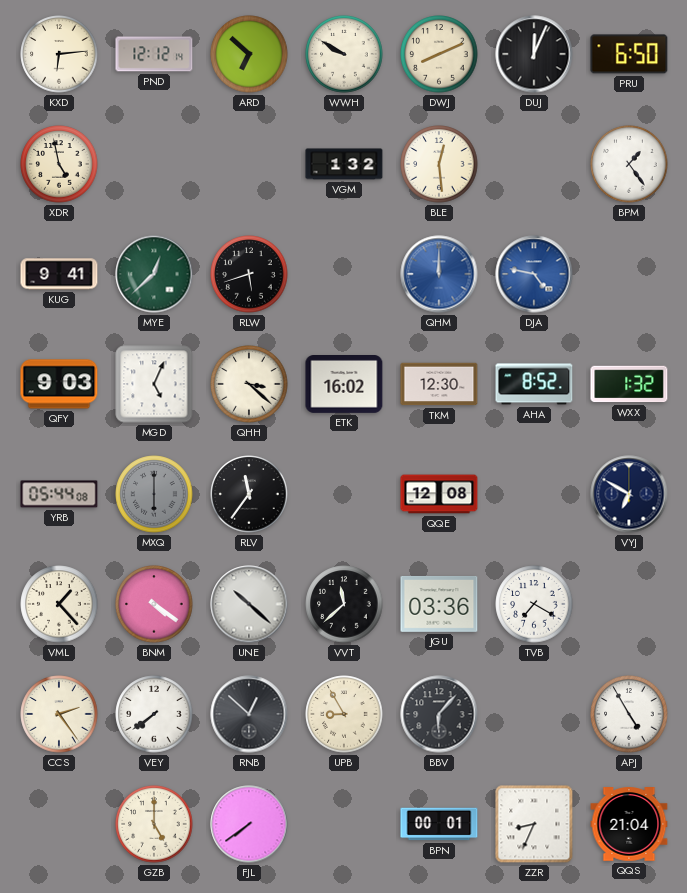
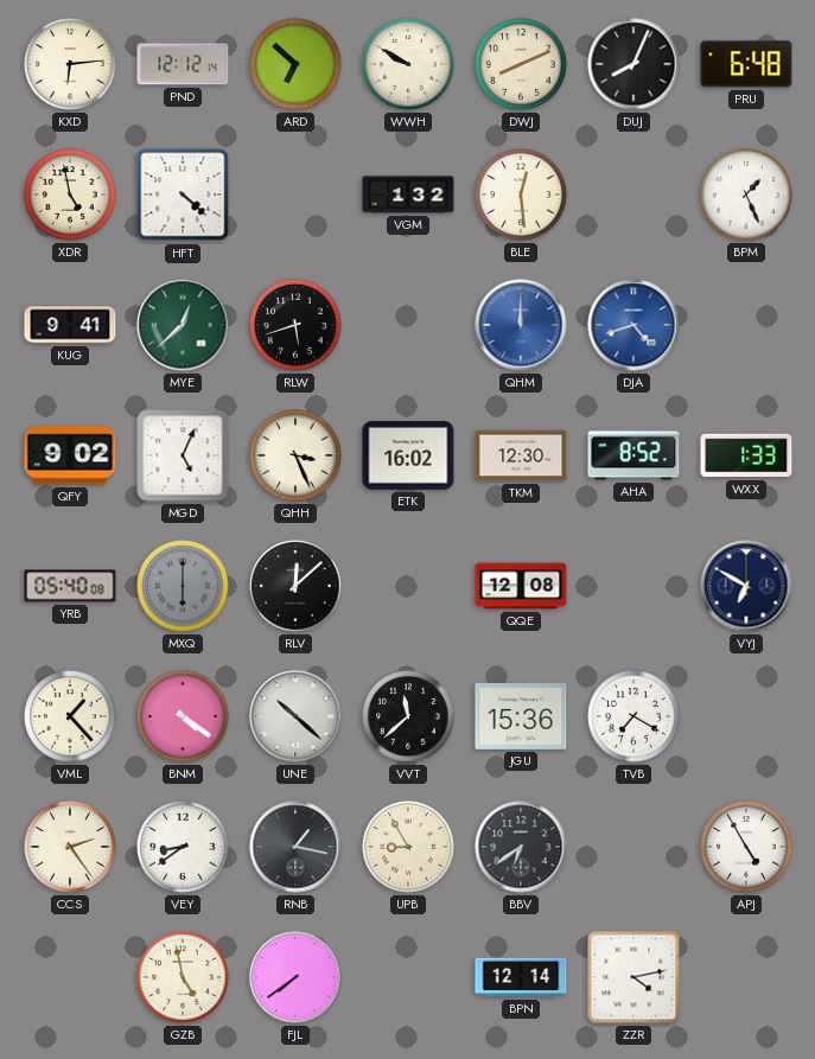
DUJ: 12:04 -> 8:04 (633, 64)
PRU: 6:50 -> 6:48 (746, 64)
HFT: none -> 4:22 (183, 194)
BPM: 1:24 -> 1:26 (746, 194)
DJA: 4:47 -> 4:42 (633, 325)
QFY: 9:03 -> 9:02 (70, 455)
QHH: 3:22 -> 3:26 (295, 455)
WXX: 1:32 -> 1:33 (746, 455)
YRB: 05:44 -> 05:40 (70, 586)
RLV: 11:36 -> 12:08 (295, 586)
JGU: 03:36 -> 15:36 (521, 716)
VEY: 7:39 -> 8:39 (183, 847)
RNB: 12:52 -> 1:17 (295, 847)
BBV: 6:07 -> 6:39 (521, 847)
GZB: 5:00 -> 4:58 (183, 977)
BPN: 00:01 -> 12:14 (521, 977)
ZZR: 8:34 -> 4:13 (633, 977)
QQS: 21:04 -> none (629, 824)
